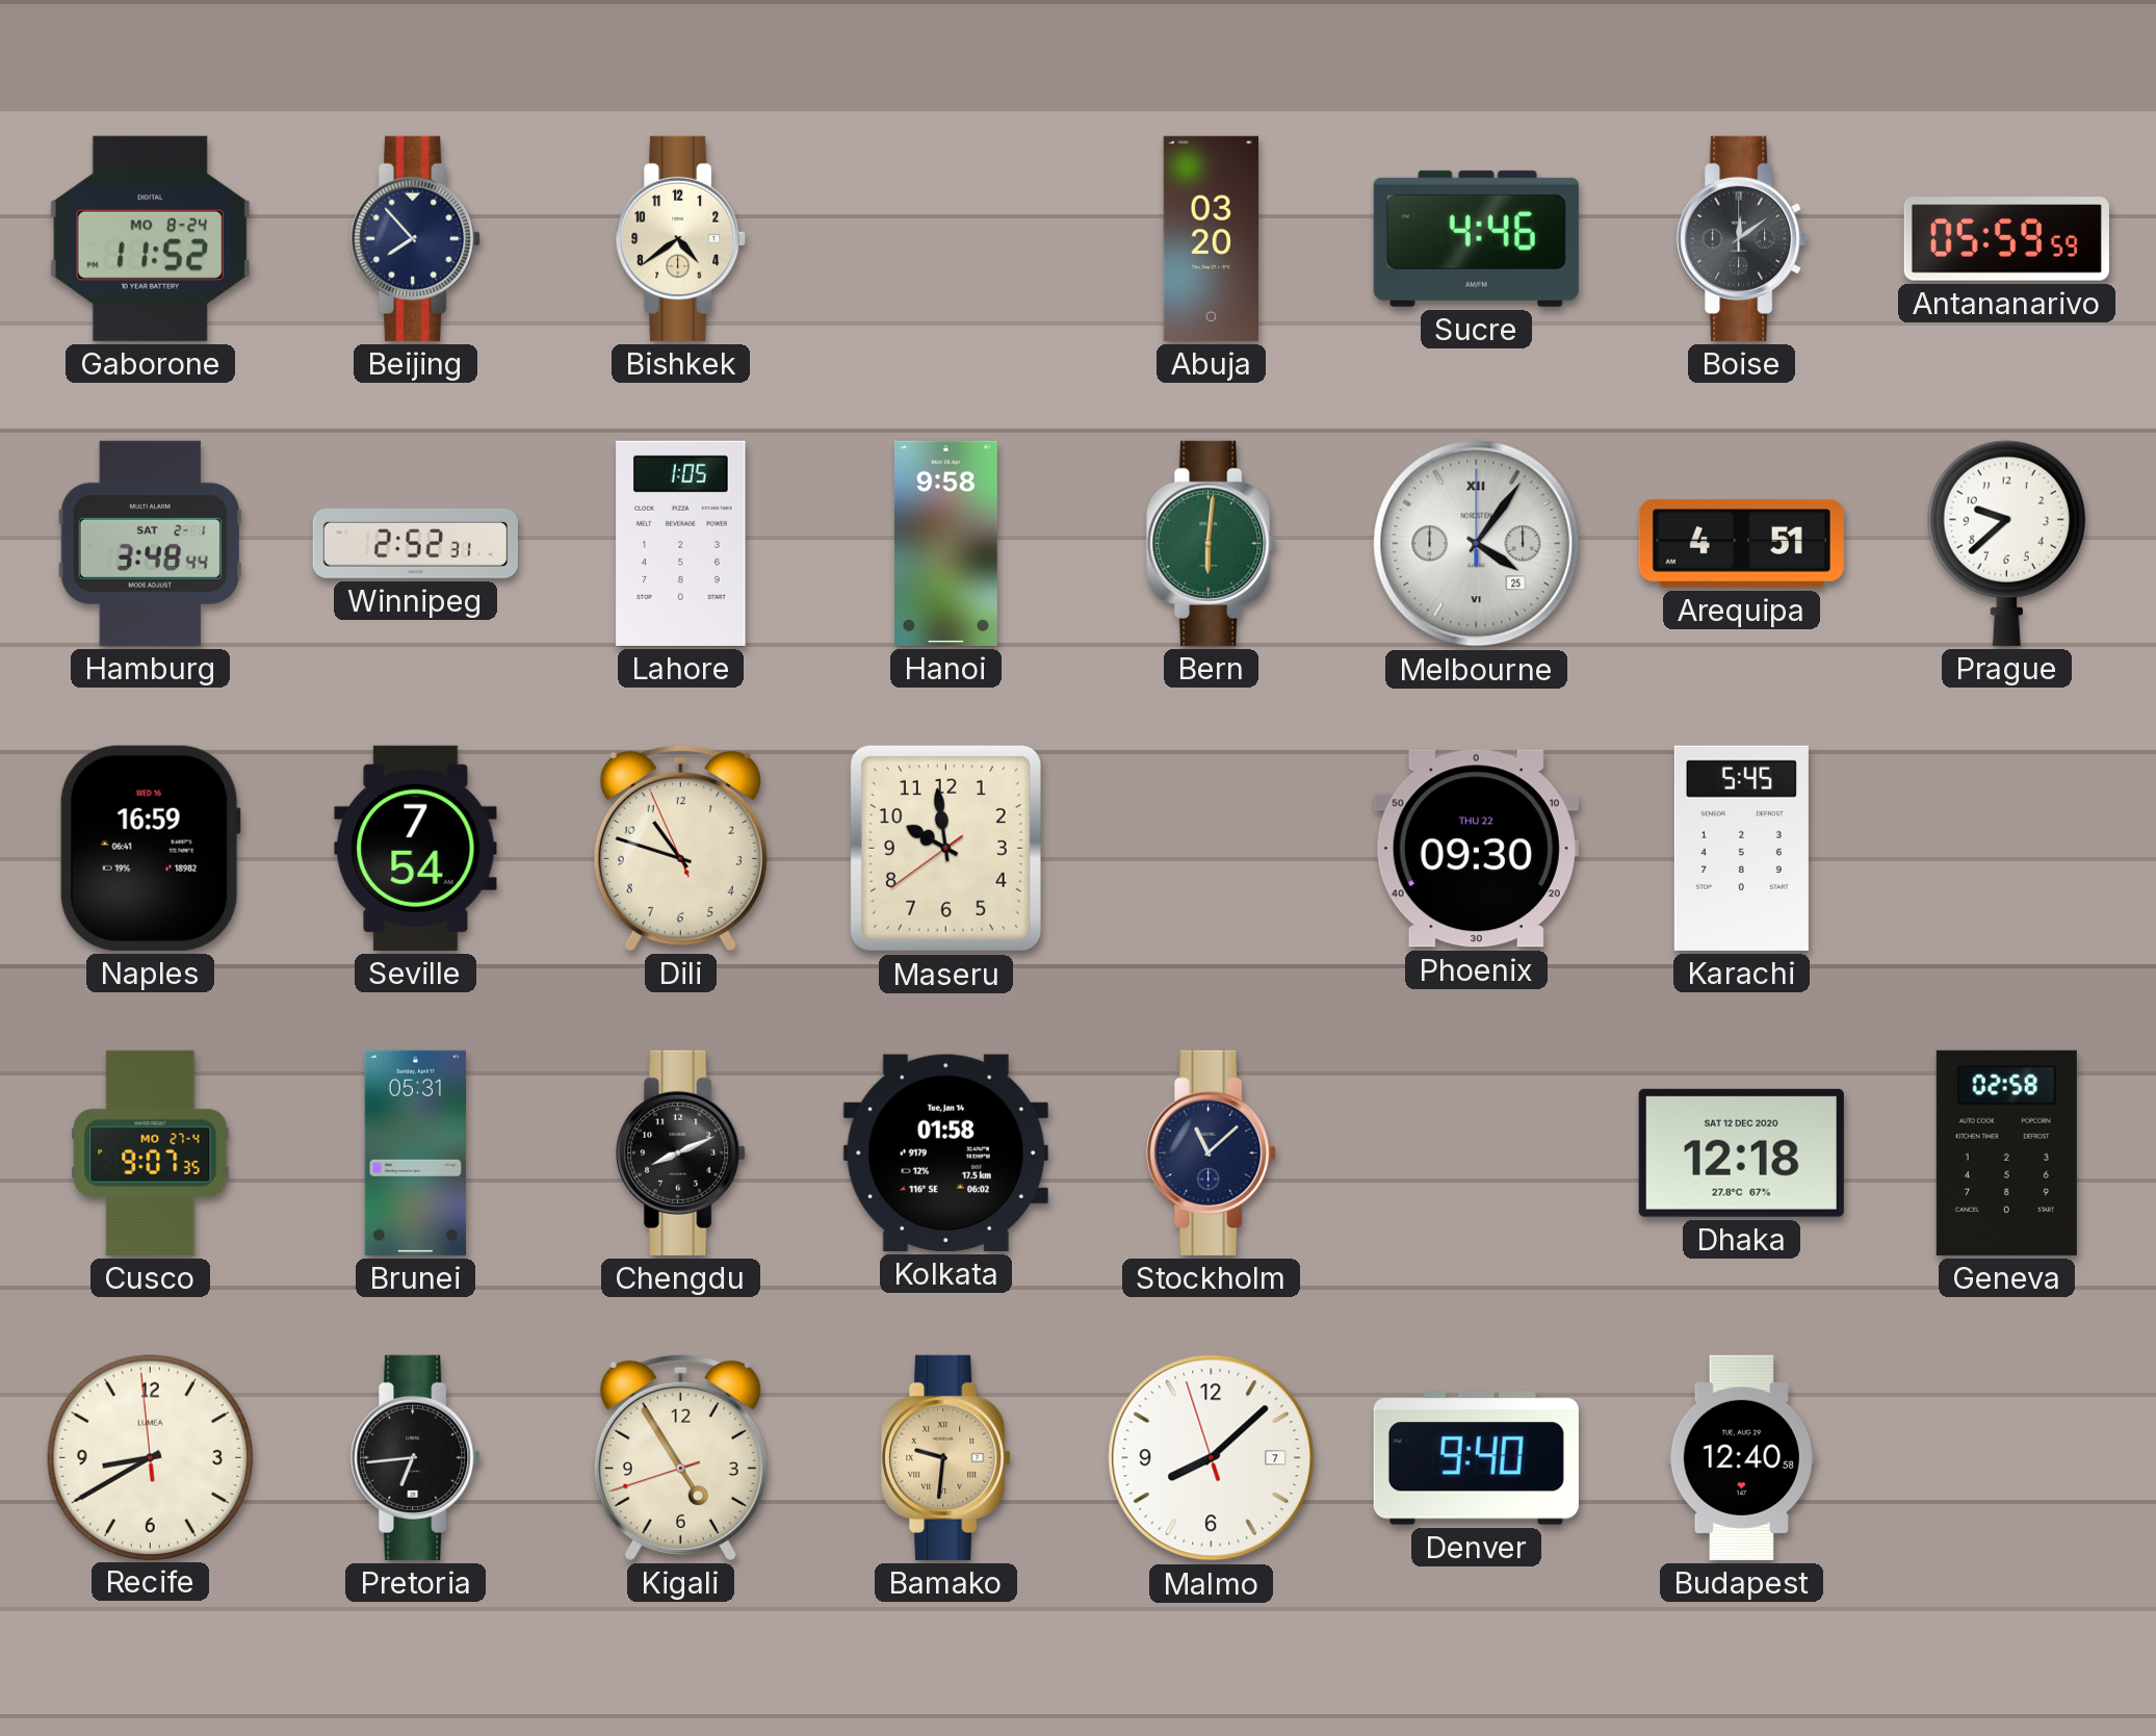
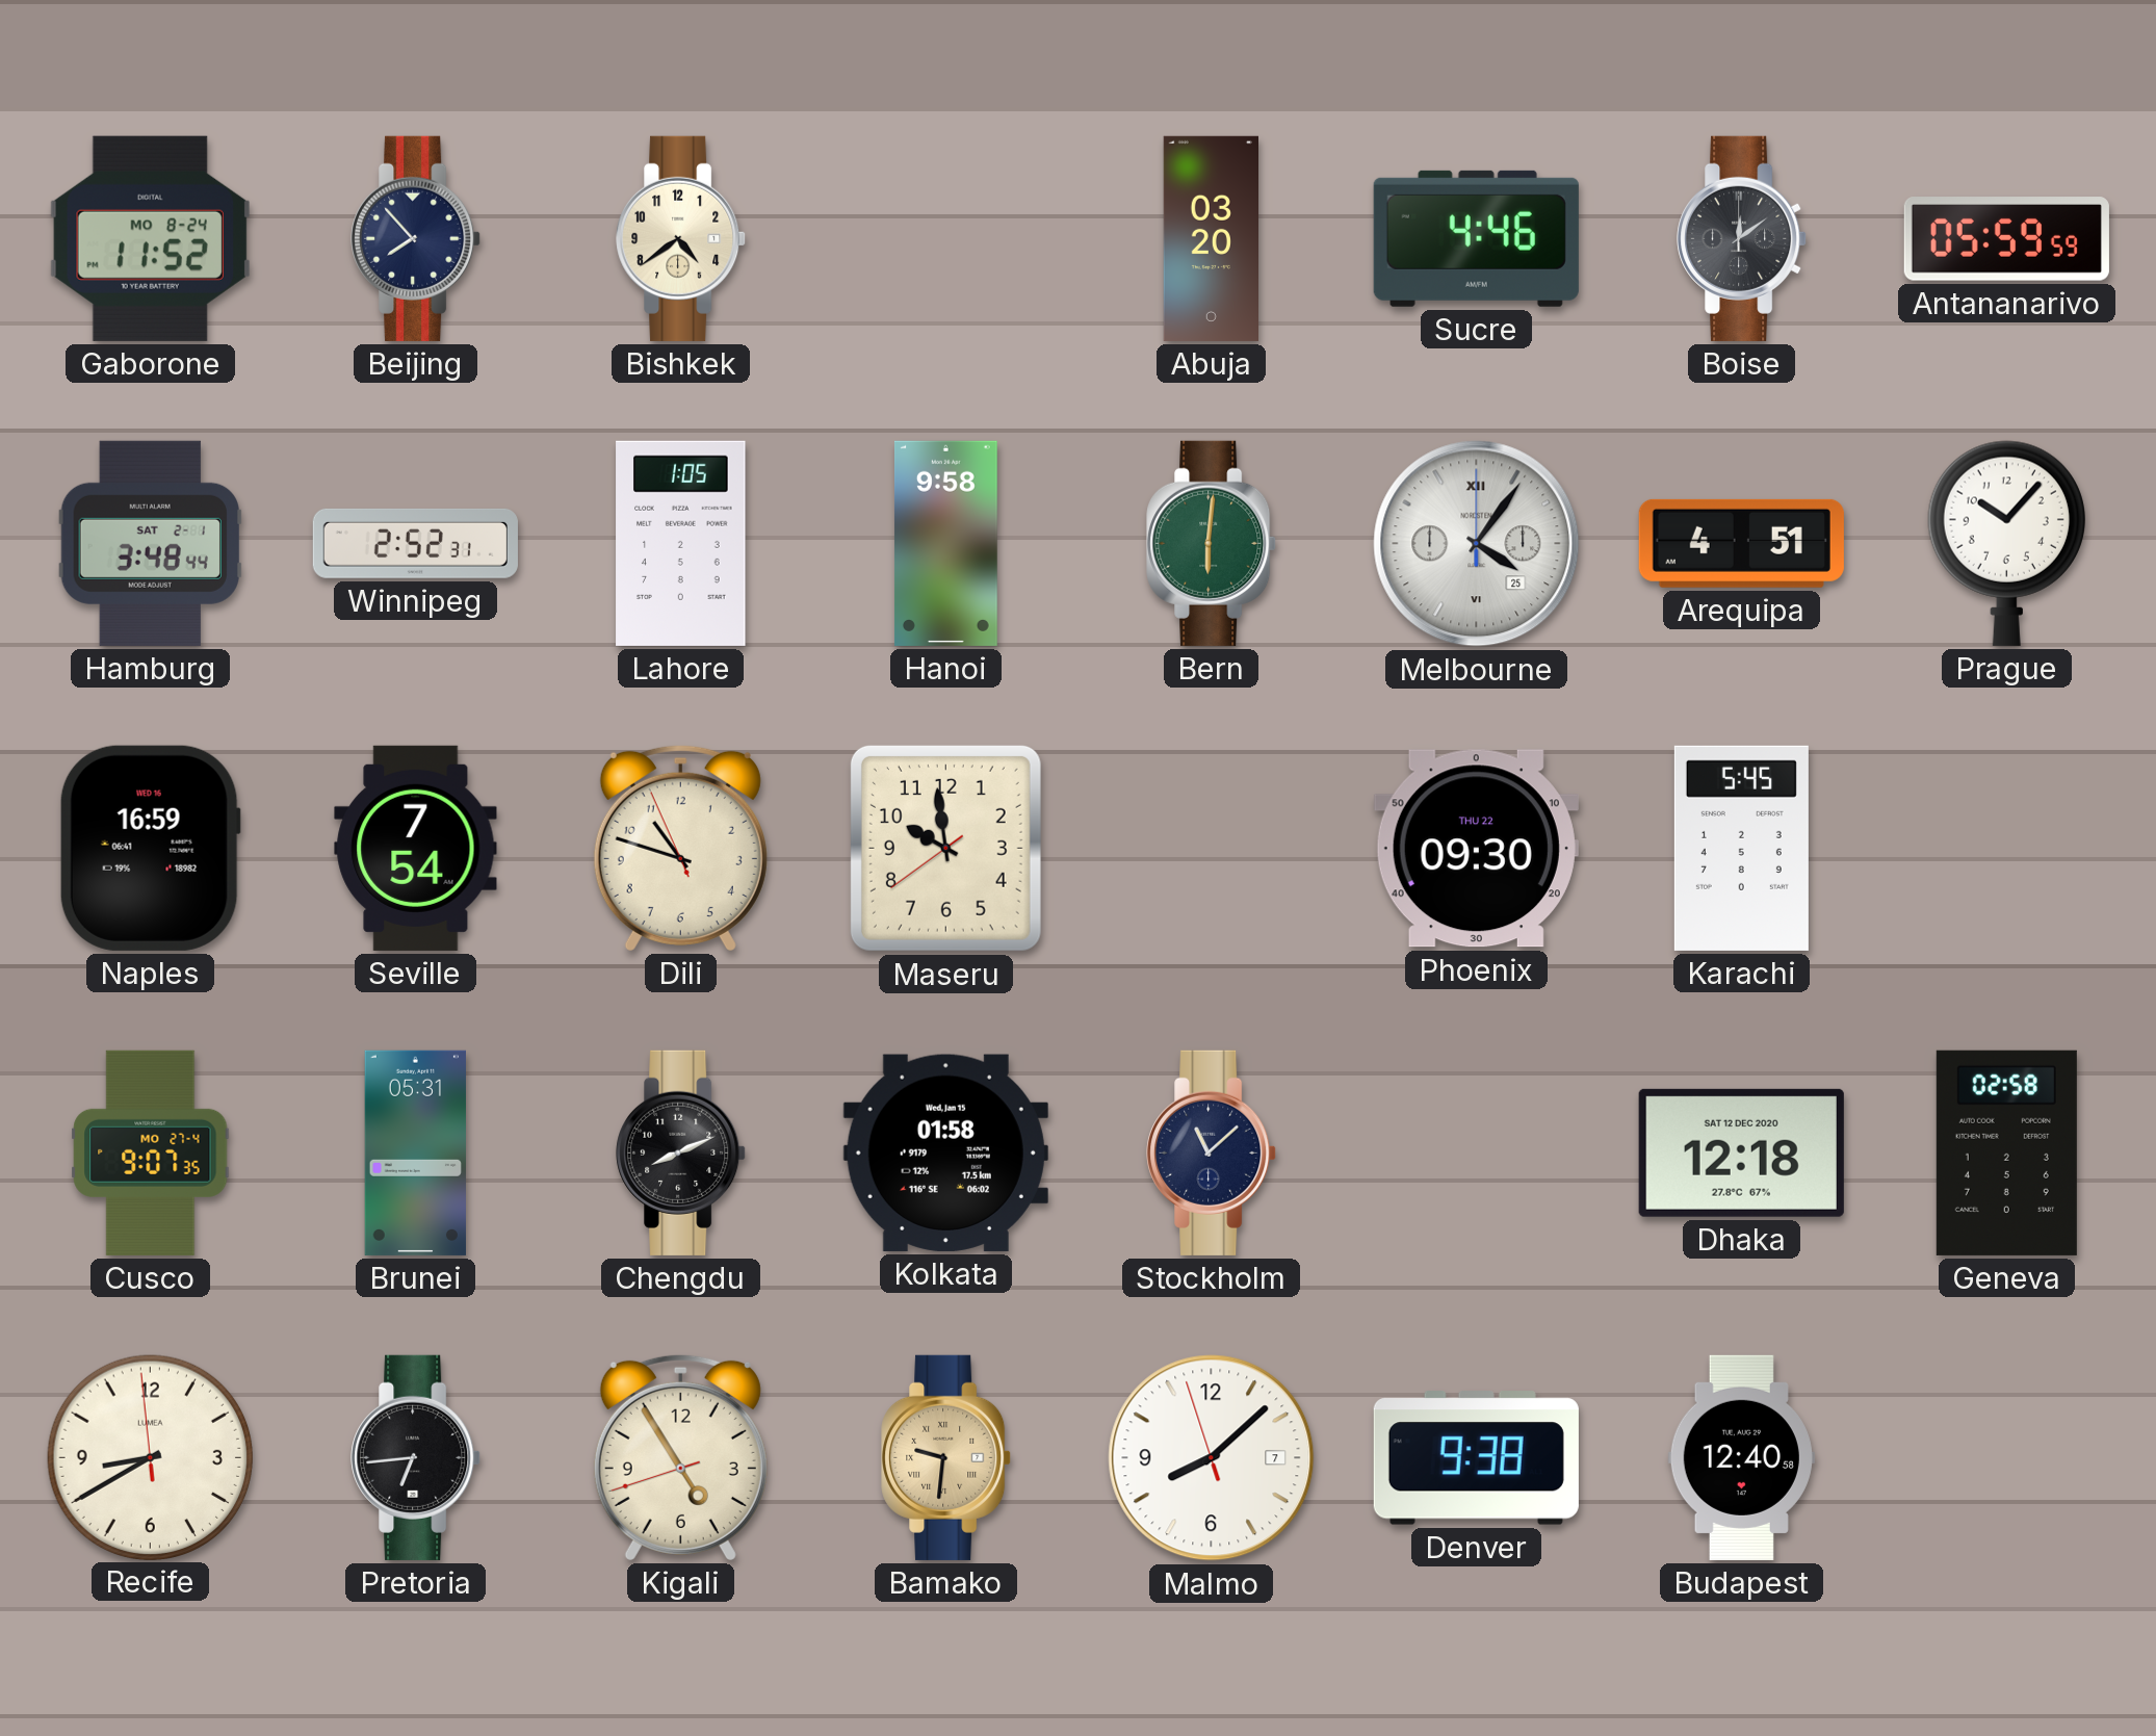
Prague: 9:38 -> 10:07 (2006, 543)
Kolkata date: Tue, Jan 14 -> Wed, Jan 15 (945, 1152)
Denver: 9:40 -> 9:38 (1476, 1458)
